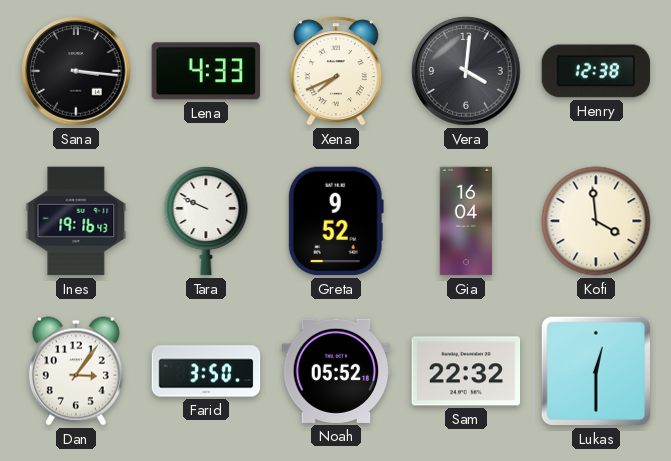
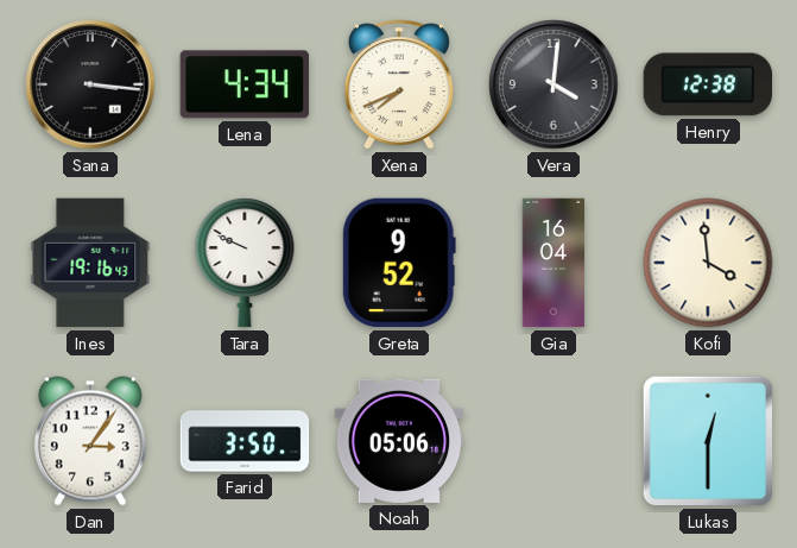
Lena: 4:33 -> 4:34 (243, 84)
Noah: 05:52 -> 05:06 (399, 441)
Sam: 22:32 -> none (466, 371)
